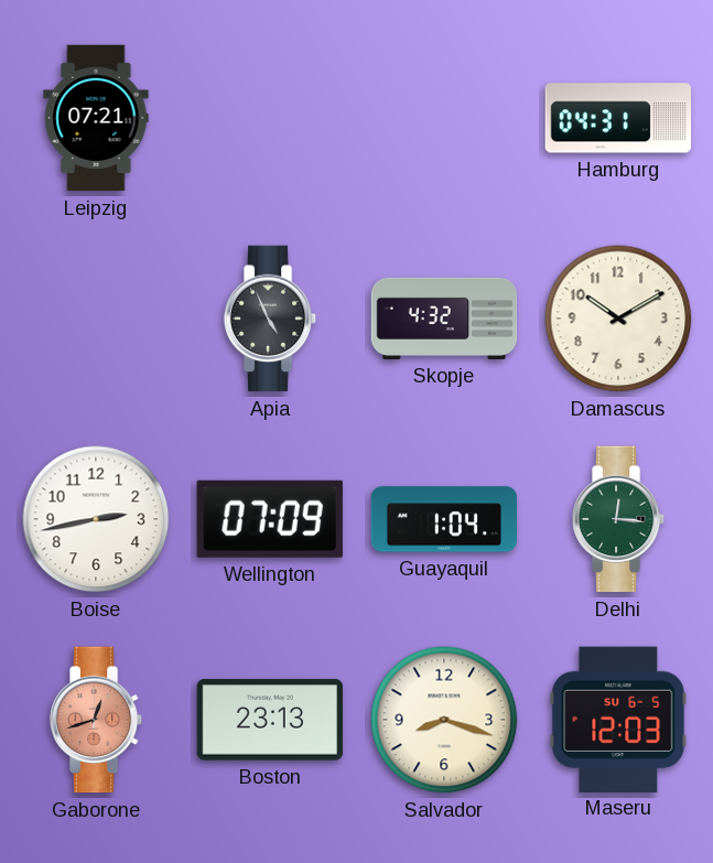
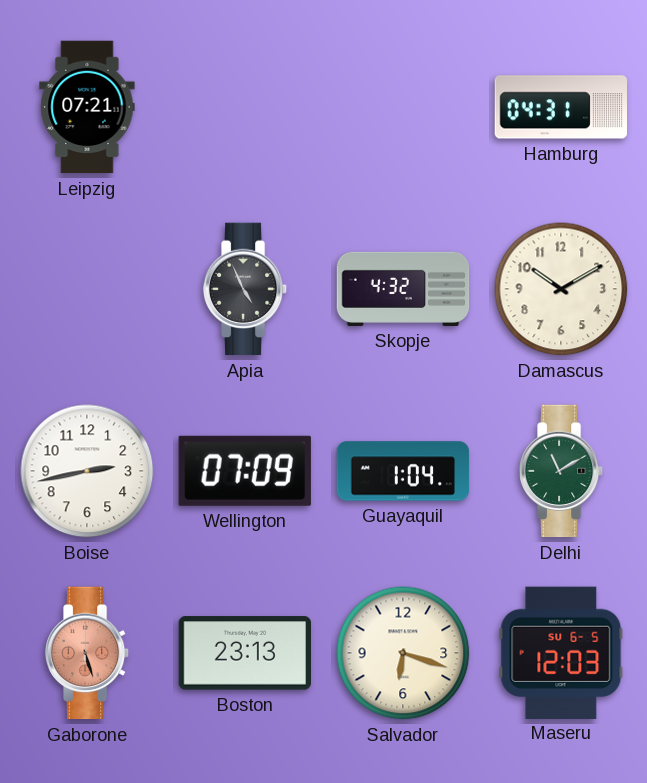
Delhi: 12:16 -> 11:10 (561, 471)
Gaborone: 12:42 -> 5:27 (87, 653)
Salvador: 8:18 -> 6:18 (403, 653)
